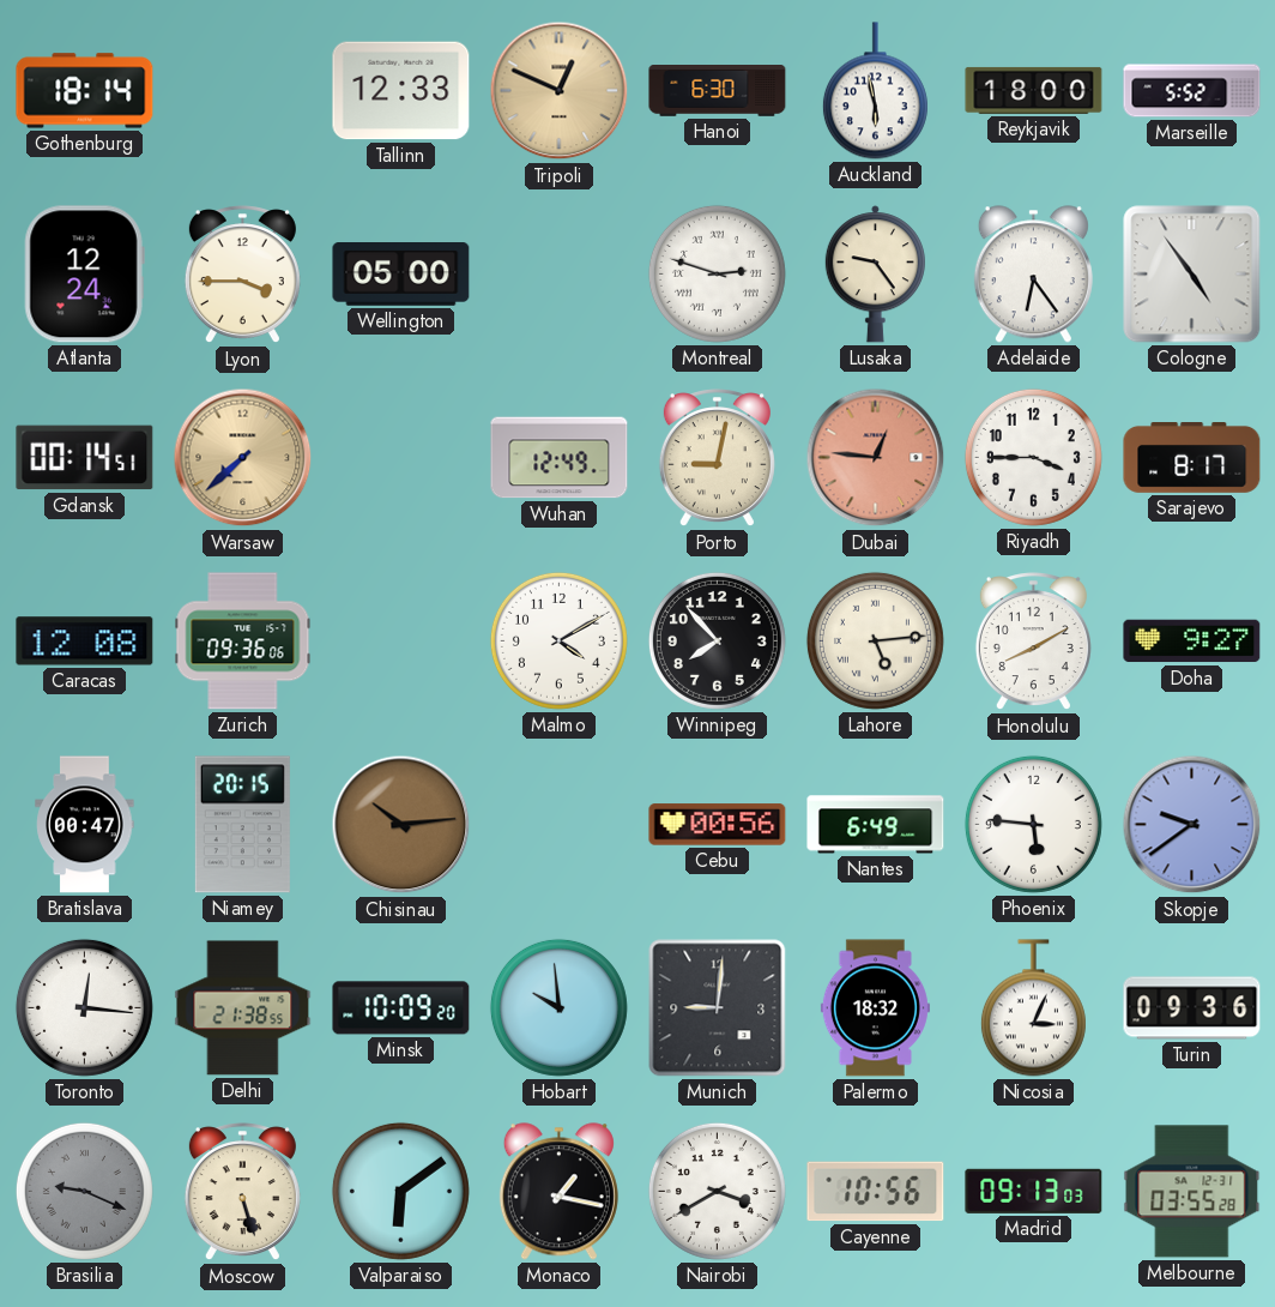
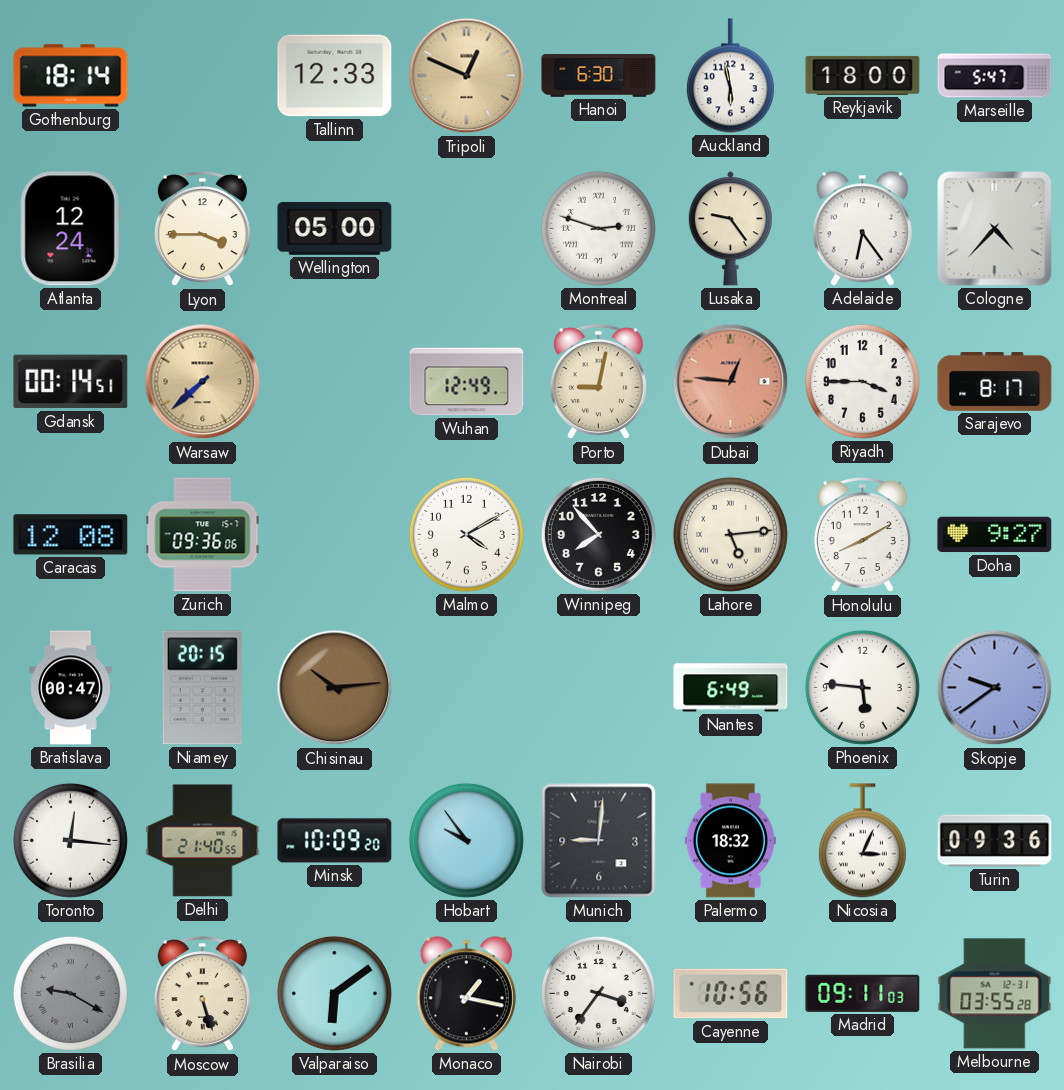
Marseille: 5:52 -> 5:47 (995, 76)
Cologne: 4:54 -> 4:37 (995, 229)
Cebu: 00:56 -> none (718, 825)
Delhi: 21:38 -> 21:40 (203, 841)
Hobart: 9:59 -> 9:54 (466, 840)
Brasilia: 9:19 -> 9:20 (70, 993)
Nairobi: 3:40 -> 3:36 (598, 993)
Madrid: 09:13 -> 09:11 (863, 993)
